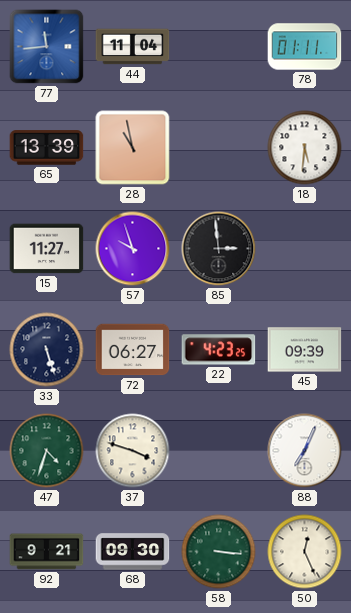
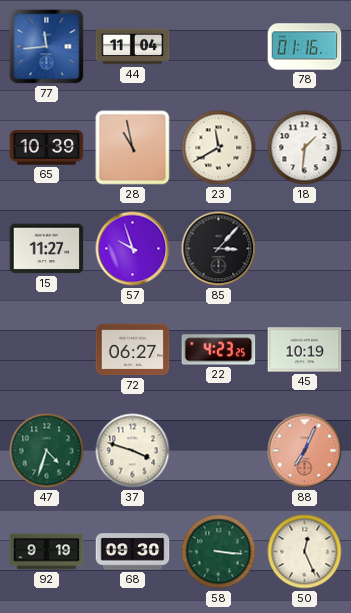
78: 01:11 -> 01:16 (305, 47)
65: 13:39 -> 10:39 (47, 148)
23: none -> 11:40 (219, 148)
18: 5:31 -> 1:31 (305, 148)
85: 2:59 -> 3:07 (219, 249)
33: 5:27 -> none (47, 350)
45: 09:39 -> 10:19 (305, 350)
88 dial: white -> salmon (305, 451)
92: 9:21 -> 9:19 (47, 552)
